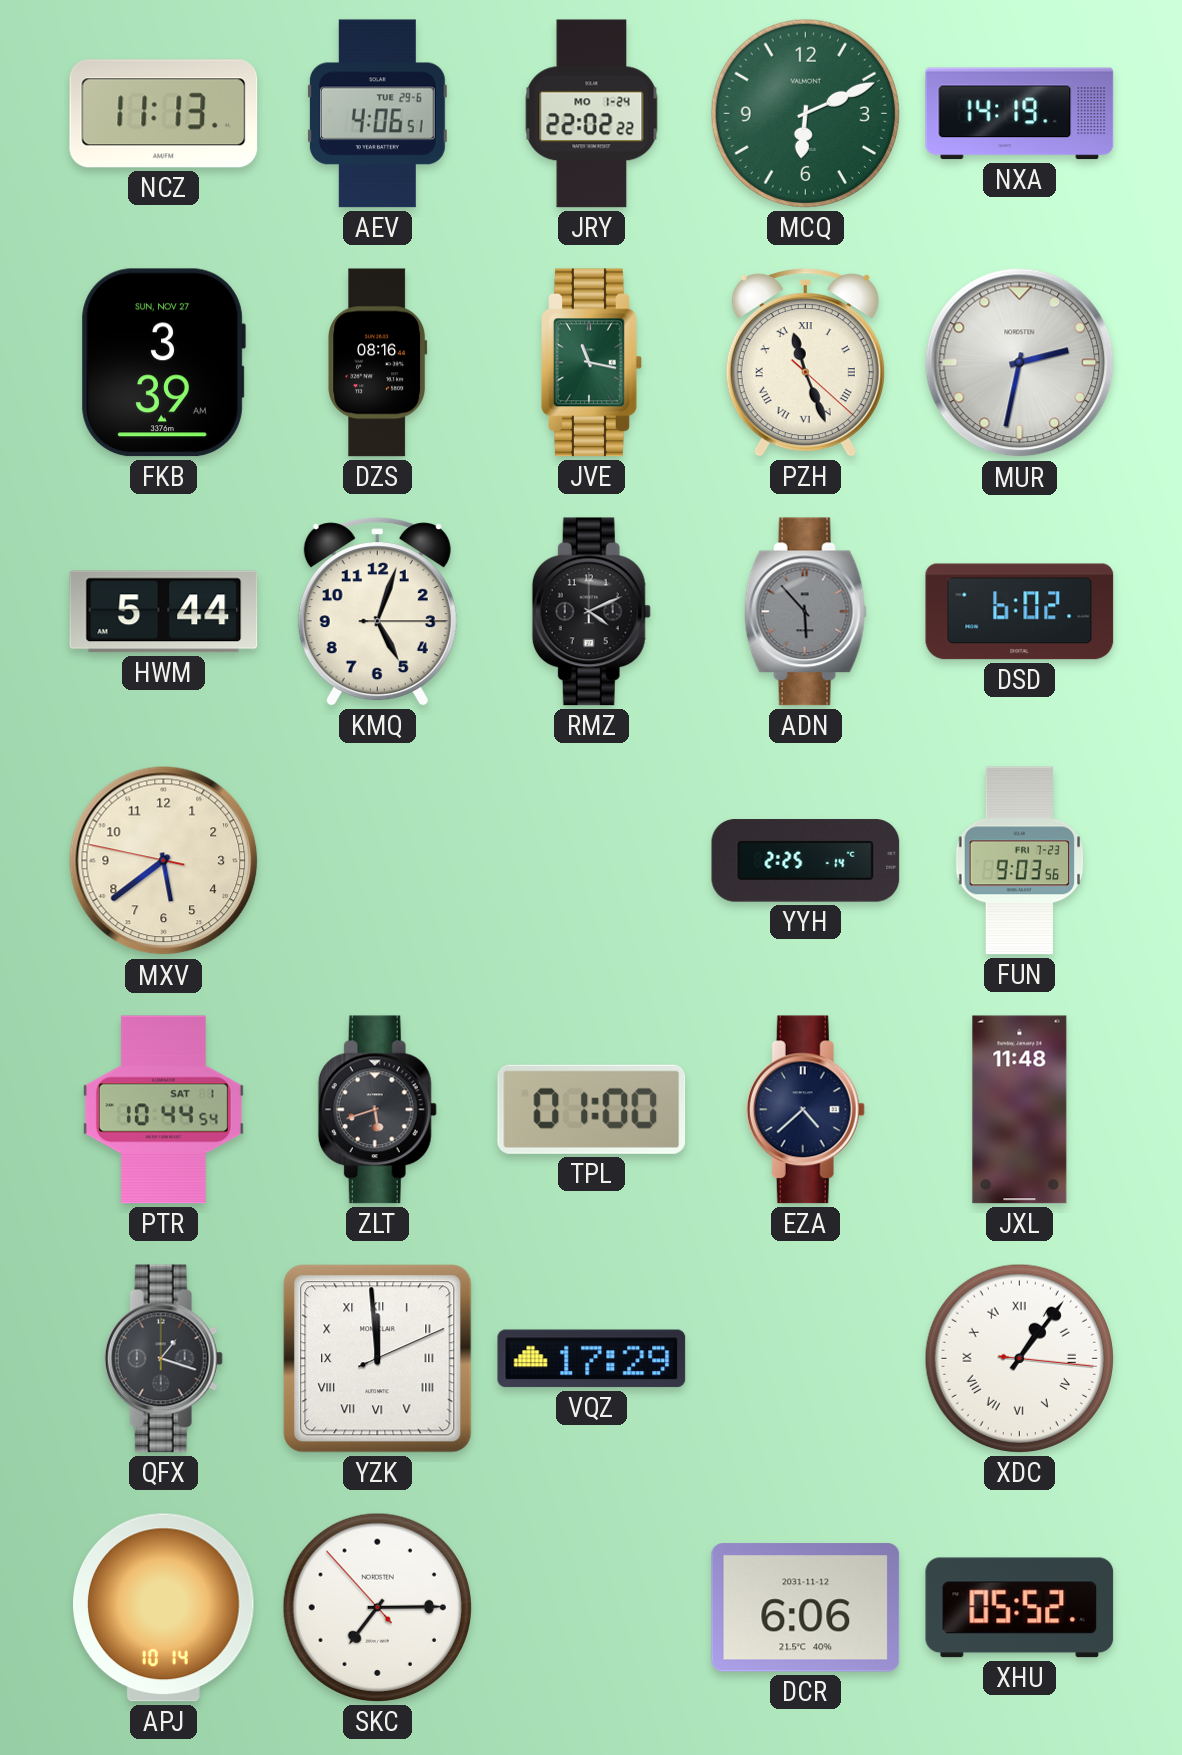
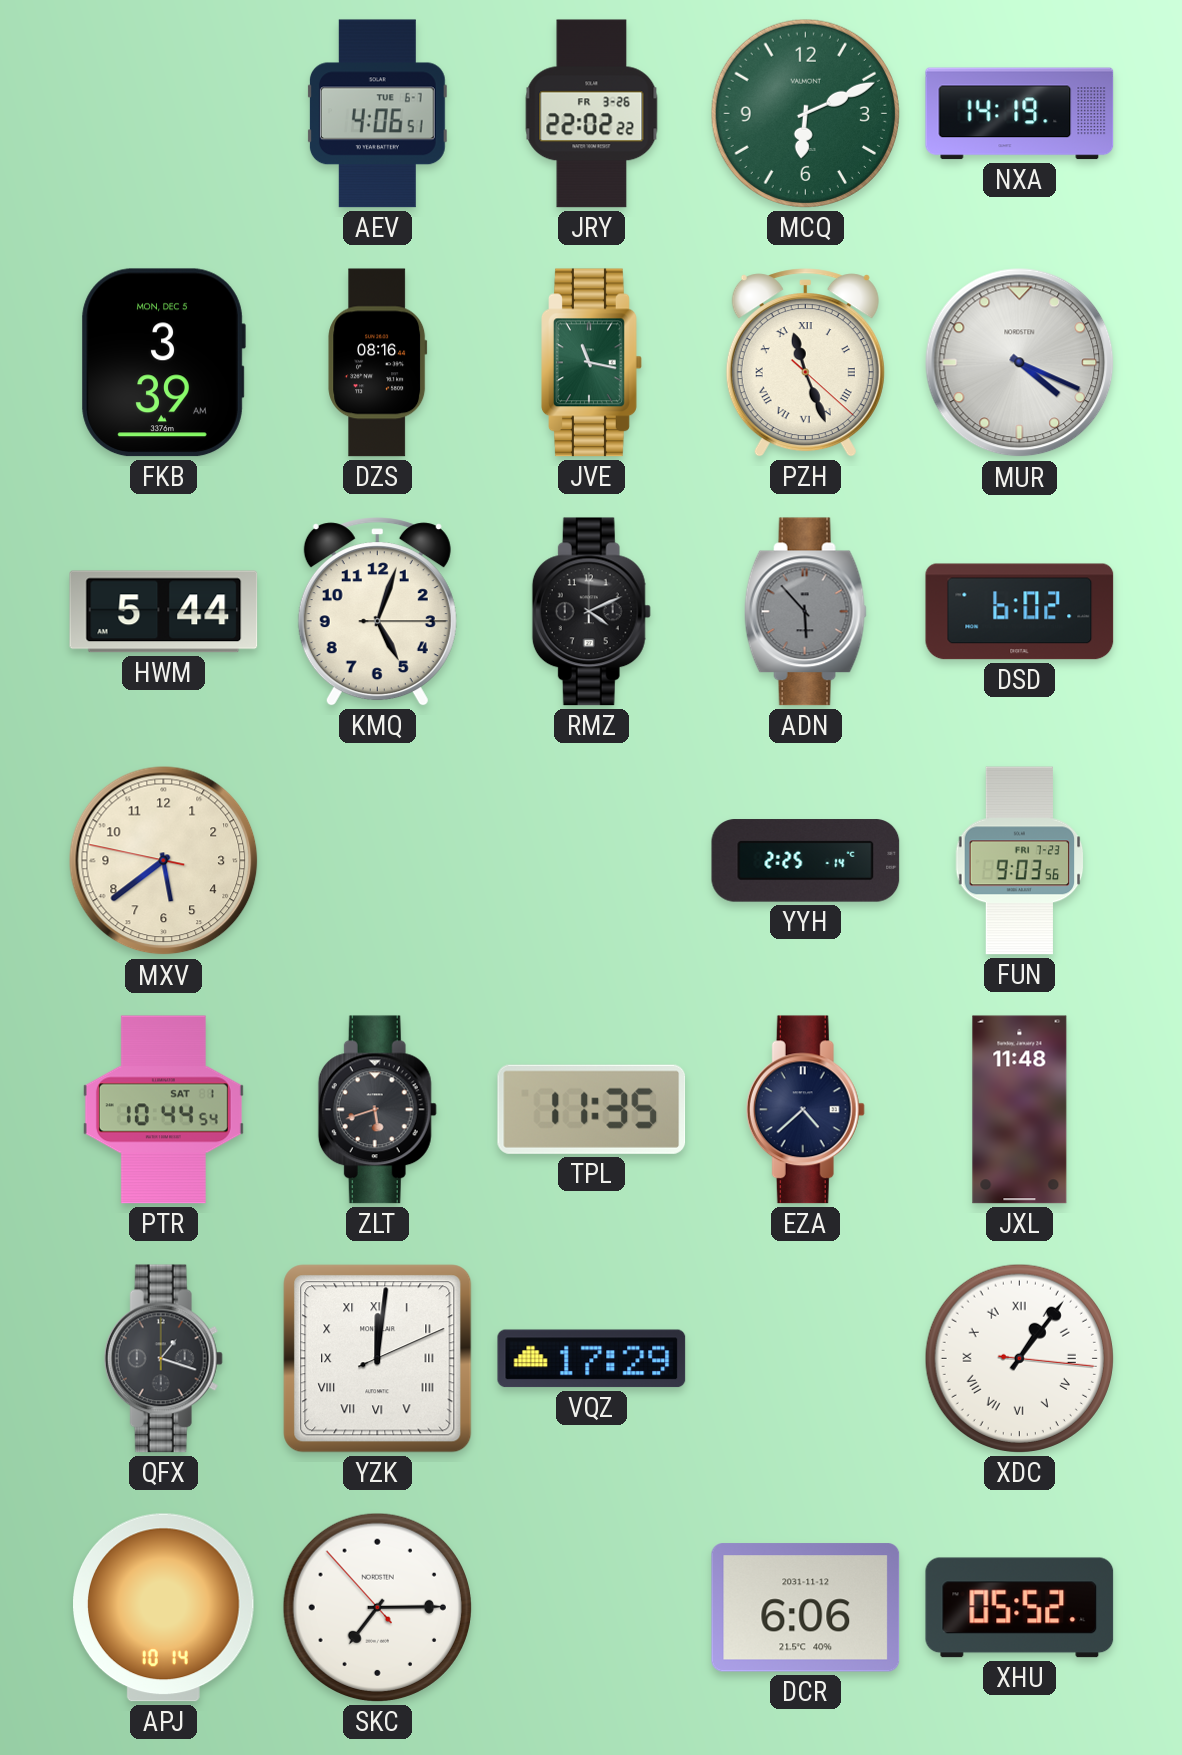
NCZ: 11:13 -> none (164, 114)
AEV date: TUE 29-6 -> TUE 6-7 (377, 114)
JRY date: MO 1-24 -> FR 3-26 (592, 114)
FKB date: SUN, NOV 27 -> MON, DEC 5 (163, 363)
MUR: 2:32 -> 4:19 (1020, 363)
TPL: 01:00 -> 11:35 (592, 1109)
YZK: 11:59 -> 12:01 (378, 1359)
